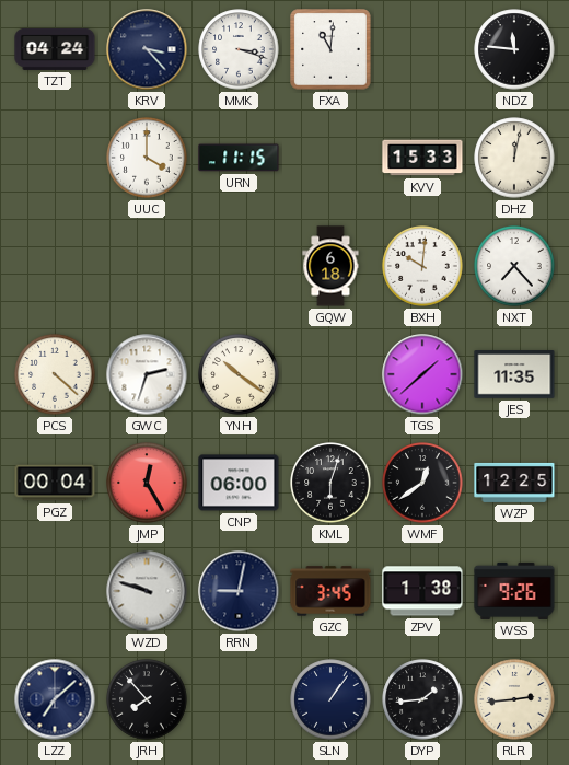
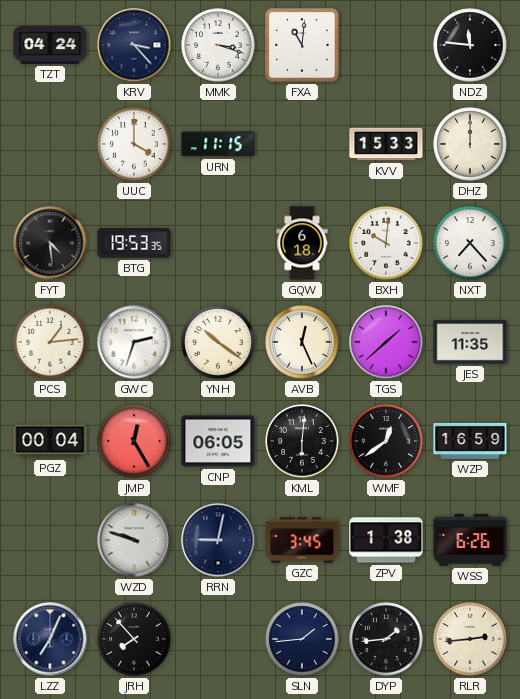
DHZ: 12:02 -> 12:00 (470, 144)
FYT: none -> 4:29 (50, 243)
BTG: none -> 19:53 (134, 243)
PCS: 4:22 -> 1:14 (50, 342)
AVB: none -> 12:26 (302, 342)
CNP: 06:00 -> 06:05 (218, 441)
KML: 6:03 -> 6:01 (302, 441)
WZP: 12:25 -> 16:59 (470, 441)
WSS: 9:26 -> 6:26 (470, 540)
LZZ: 7:08 -> 7:04 (50, 639)
SLN: 1:06 -> 1:44 (302, 639)
